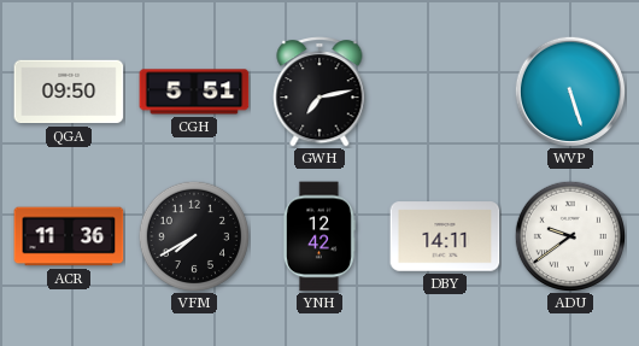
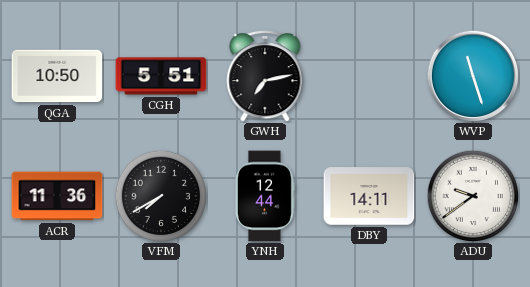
QGA: 09:50 -> 10:50 (57, 76)
WVP: 5:27 -> 11:27 (472, 75)
YNH: 12:42 -> 12:44 (264, 196)
